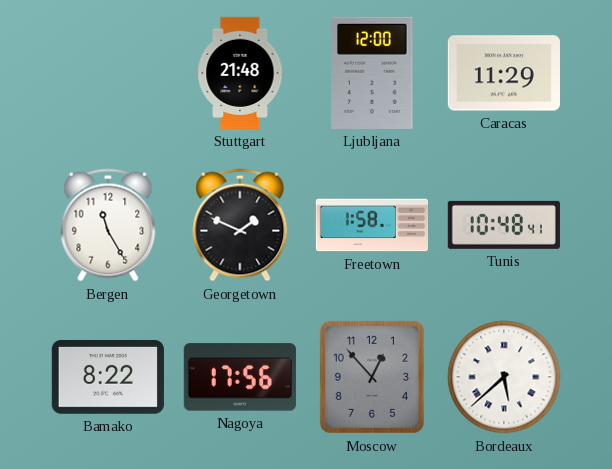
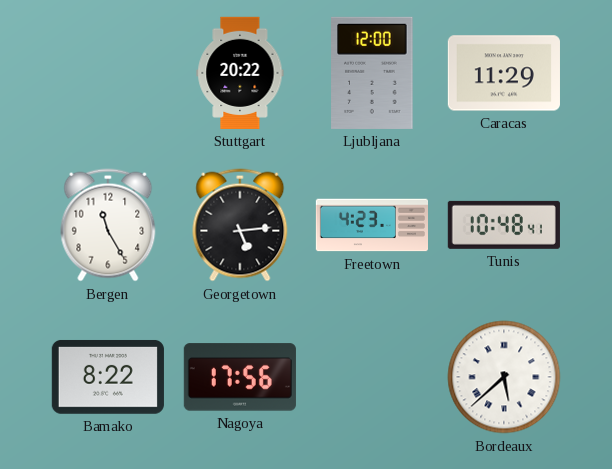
Stuttgart: 21:48 -> 20:22 (240, 73)
Georgetown: 1:49 -> 5:14 (240, 225)
Freetown: 1:58 -> 4:23 (371, 225)
Moscow: 12:53 -> none (372, 377)
